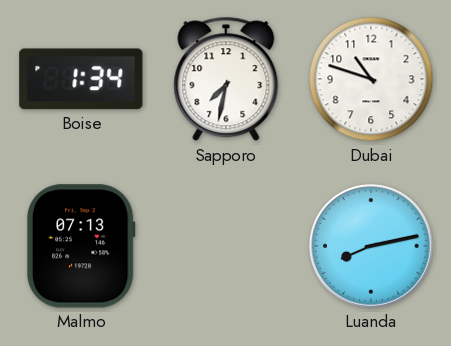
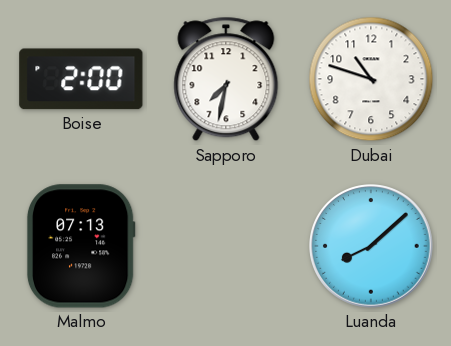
Boise: 1:34 -> 2:00 (81, 79)
Luanda: 8:13 -> 8:08 (372, 247)
